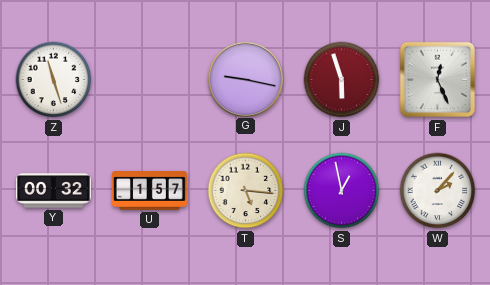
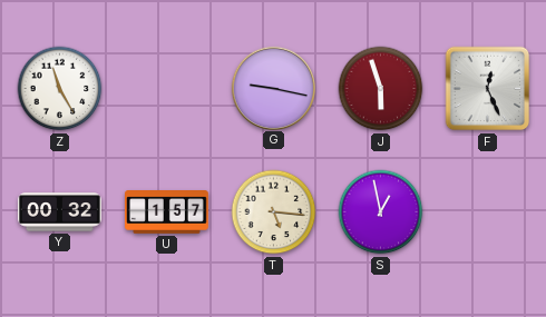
Z: 11:27 -> 11:25 (60, 89)
W: 2:07 -> none (438, 191)
